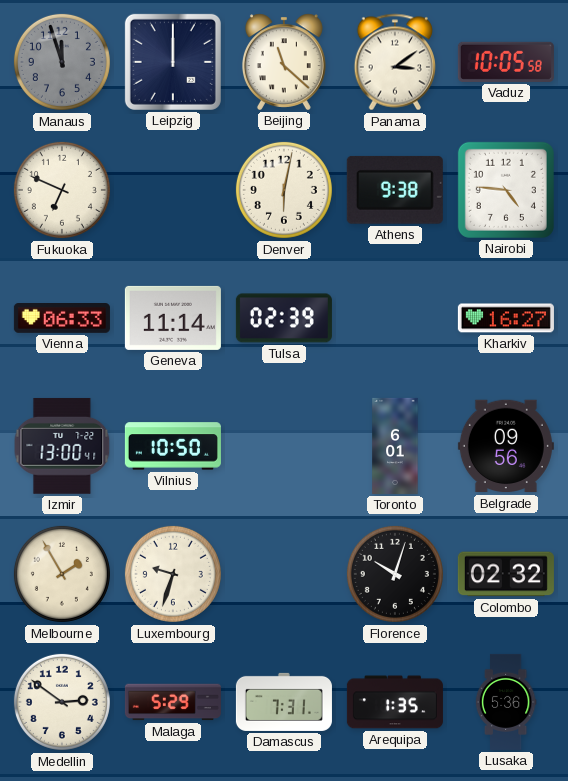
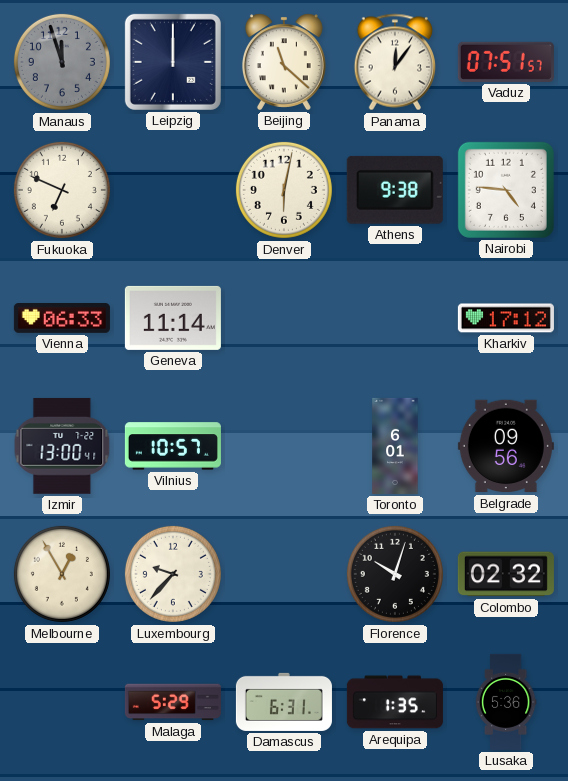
Panama: 3:09 -> 12:06 (394, 62)
Vaduz: 10:05 -> 07:51 (506, 62)
Tulsa: 02:39 -> none (284, 318)
Kharkiv: 16:27 -> 17:12 (506, 318)
Vilnius: 10:50 -> 10:57 (173, 446)
Melbourne: 1:55 -> 12:55 (62, 574)
Luxembourg: 9:33 -> 9:37 (173, 574)
Medellin: 2:51 -> none (62, 702)
Damascus: 7:31 -> 6:31 (284, 702)
